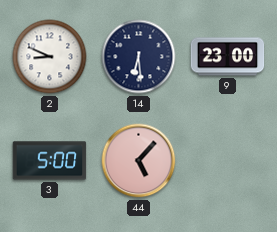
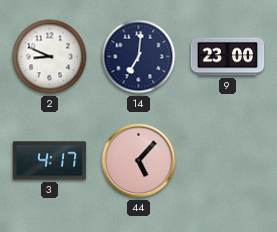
14: 6:29 -> 7:01 (139, 57)
3: 5:00 -> 4:17 (50, 161)
